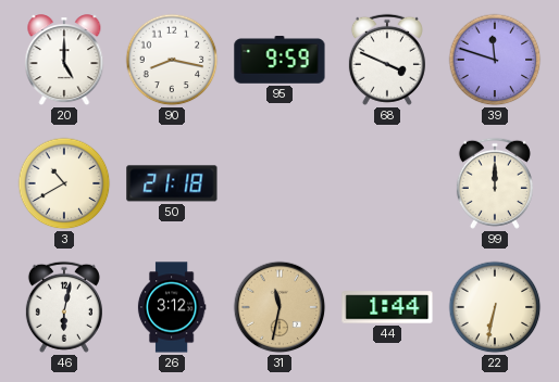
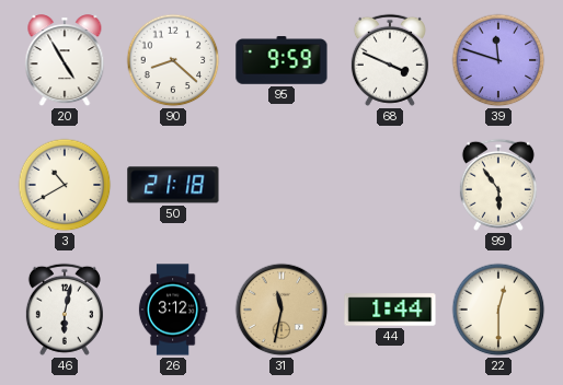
20: 5:00 -> 4:55 (65, 61)
90: 8:17 -> 8:22 (173, 60)
99: 12:00 -> 5:54 (498, 185)
22: 6:32 -> 12:30 (498, 310)
